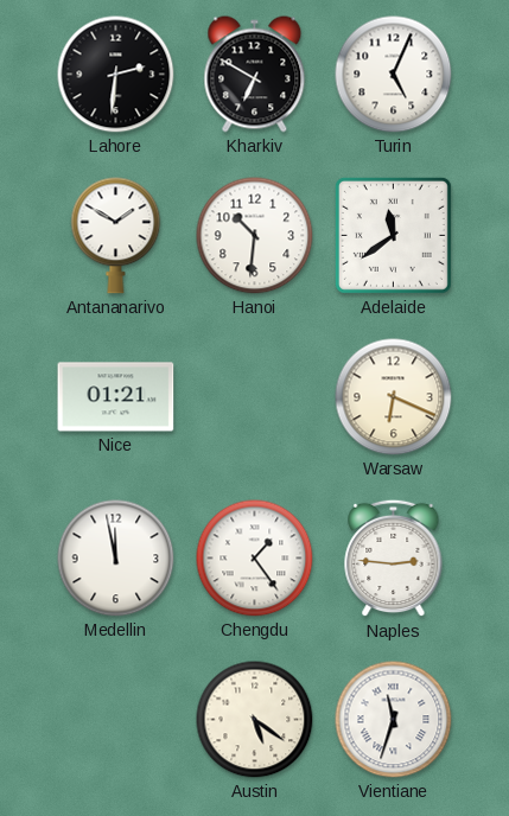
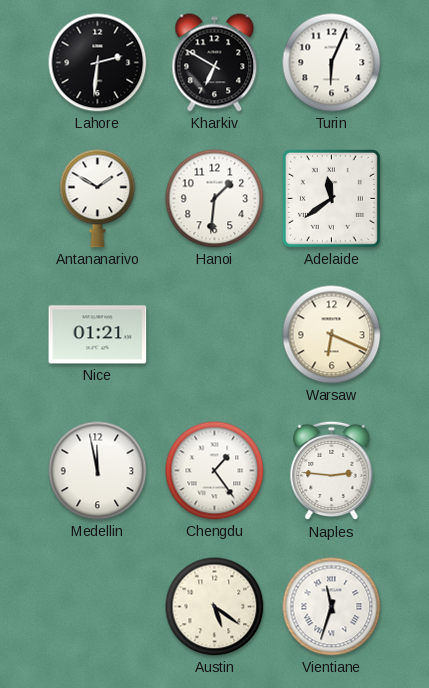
Turin: 5:04 -> 6:04 (332, 63)
Hanoi: 10:31 -> 1:31 (215, 199)
